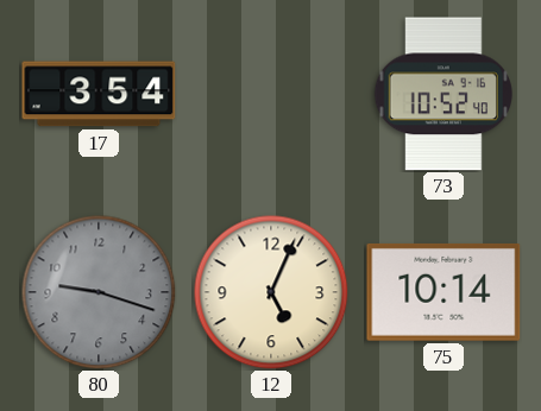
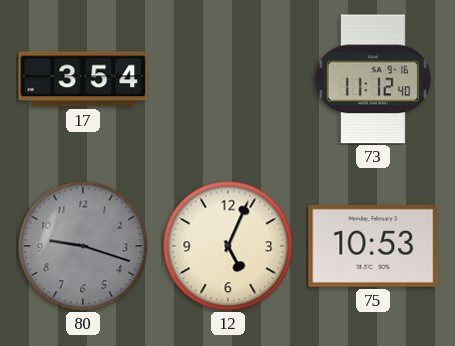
73: 10:52 -> 11:12 (373, 79)
75: 10:14 -> 10:53 (373, 246)
